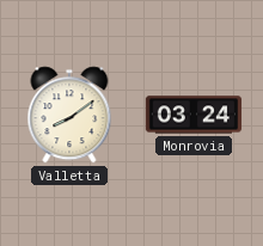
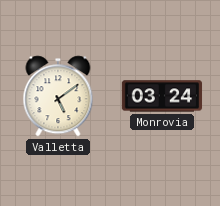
Valletta: 8:09 -> 5:09 (58, 96)
